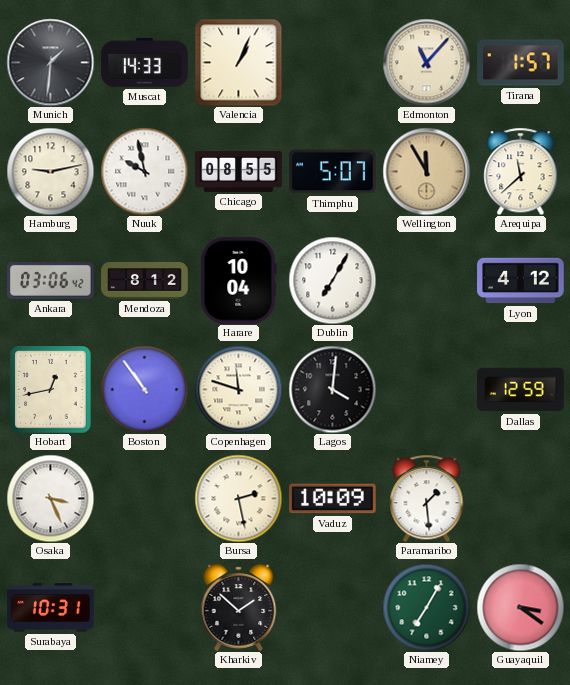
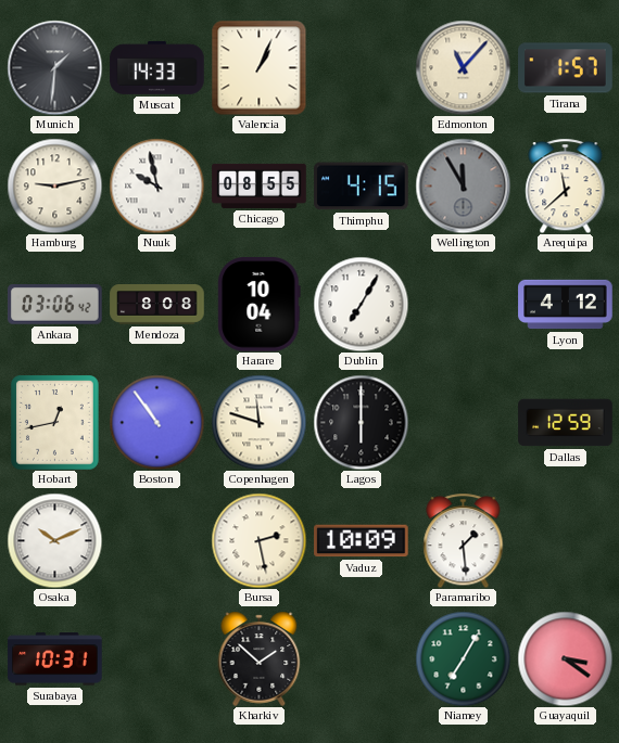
Thimphu: 5:07 -> 4:15 (362, 187)
Wellington dial: champagne -> grey (463, 185)
Mendoza: 8:12 -> 8:08 (157, 305)
Lagos: 4:01 -> 6:00 (361, 422)
Osaka: 3:26 -> 10:11 (54, 540)
